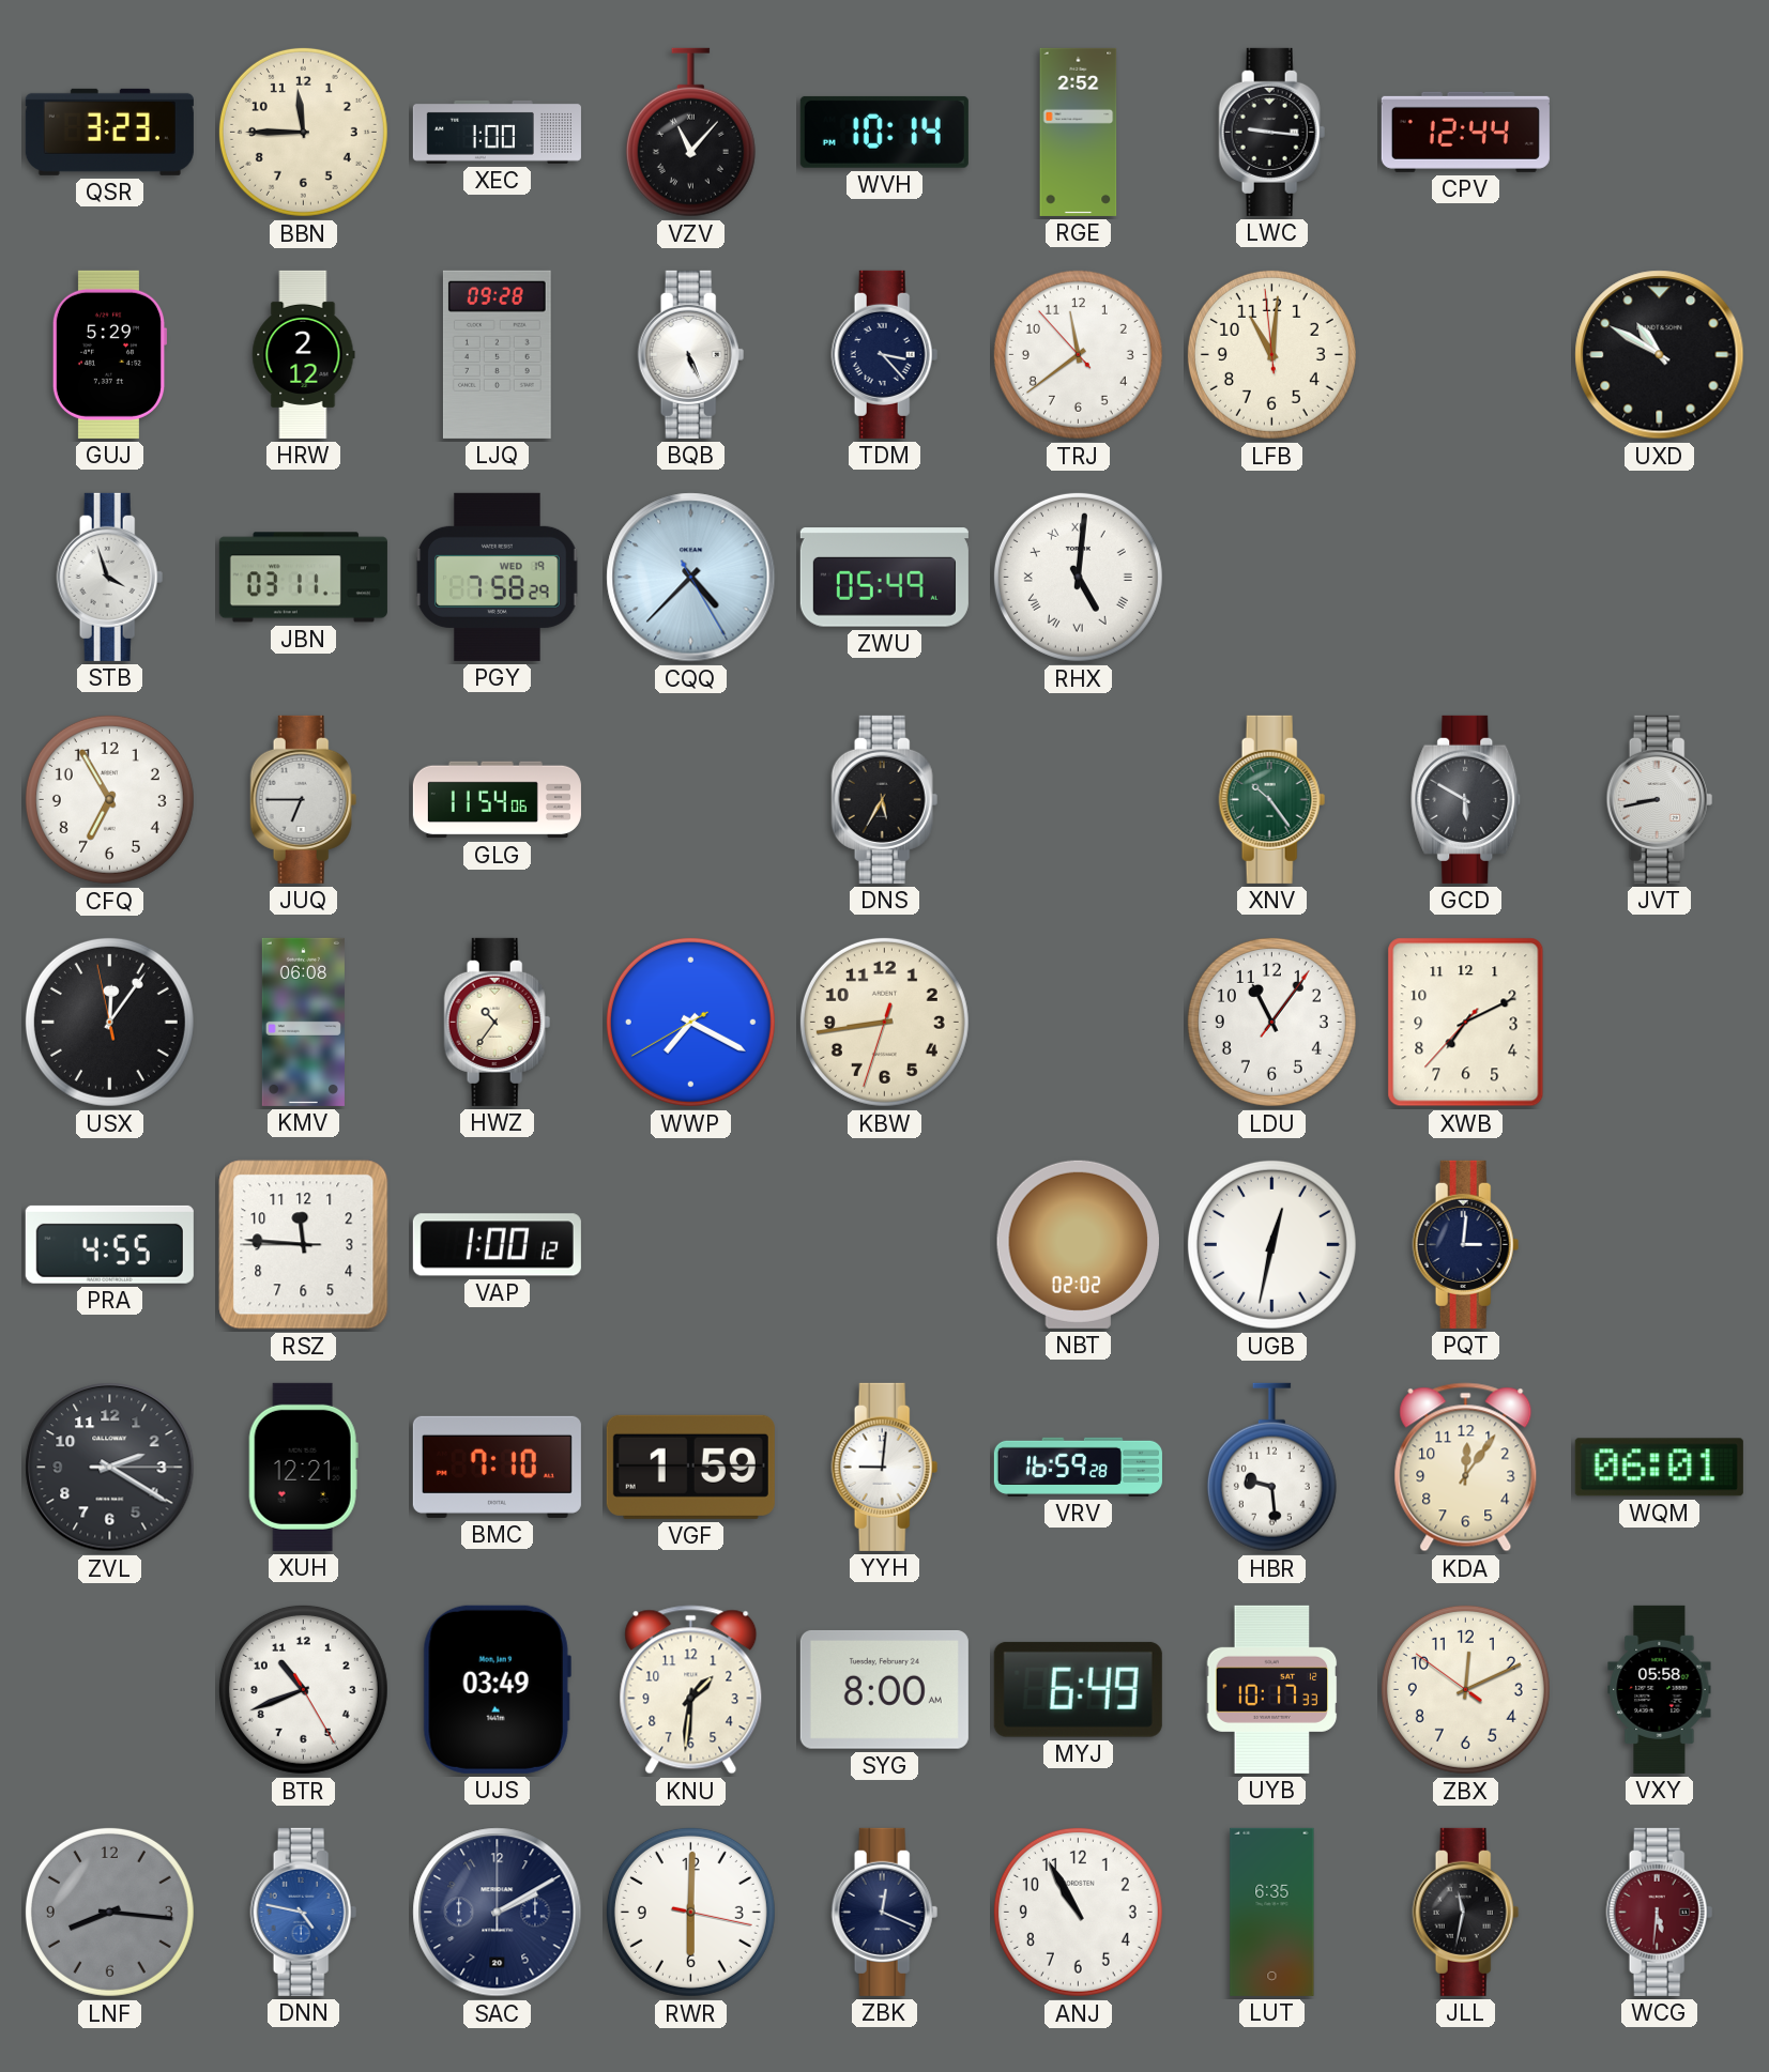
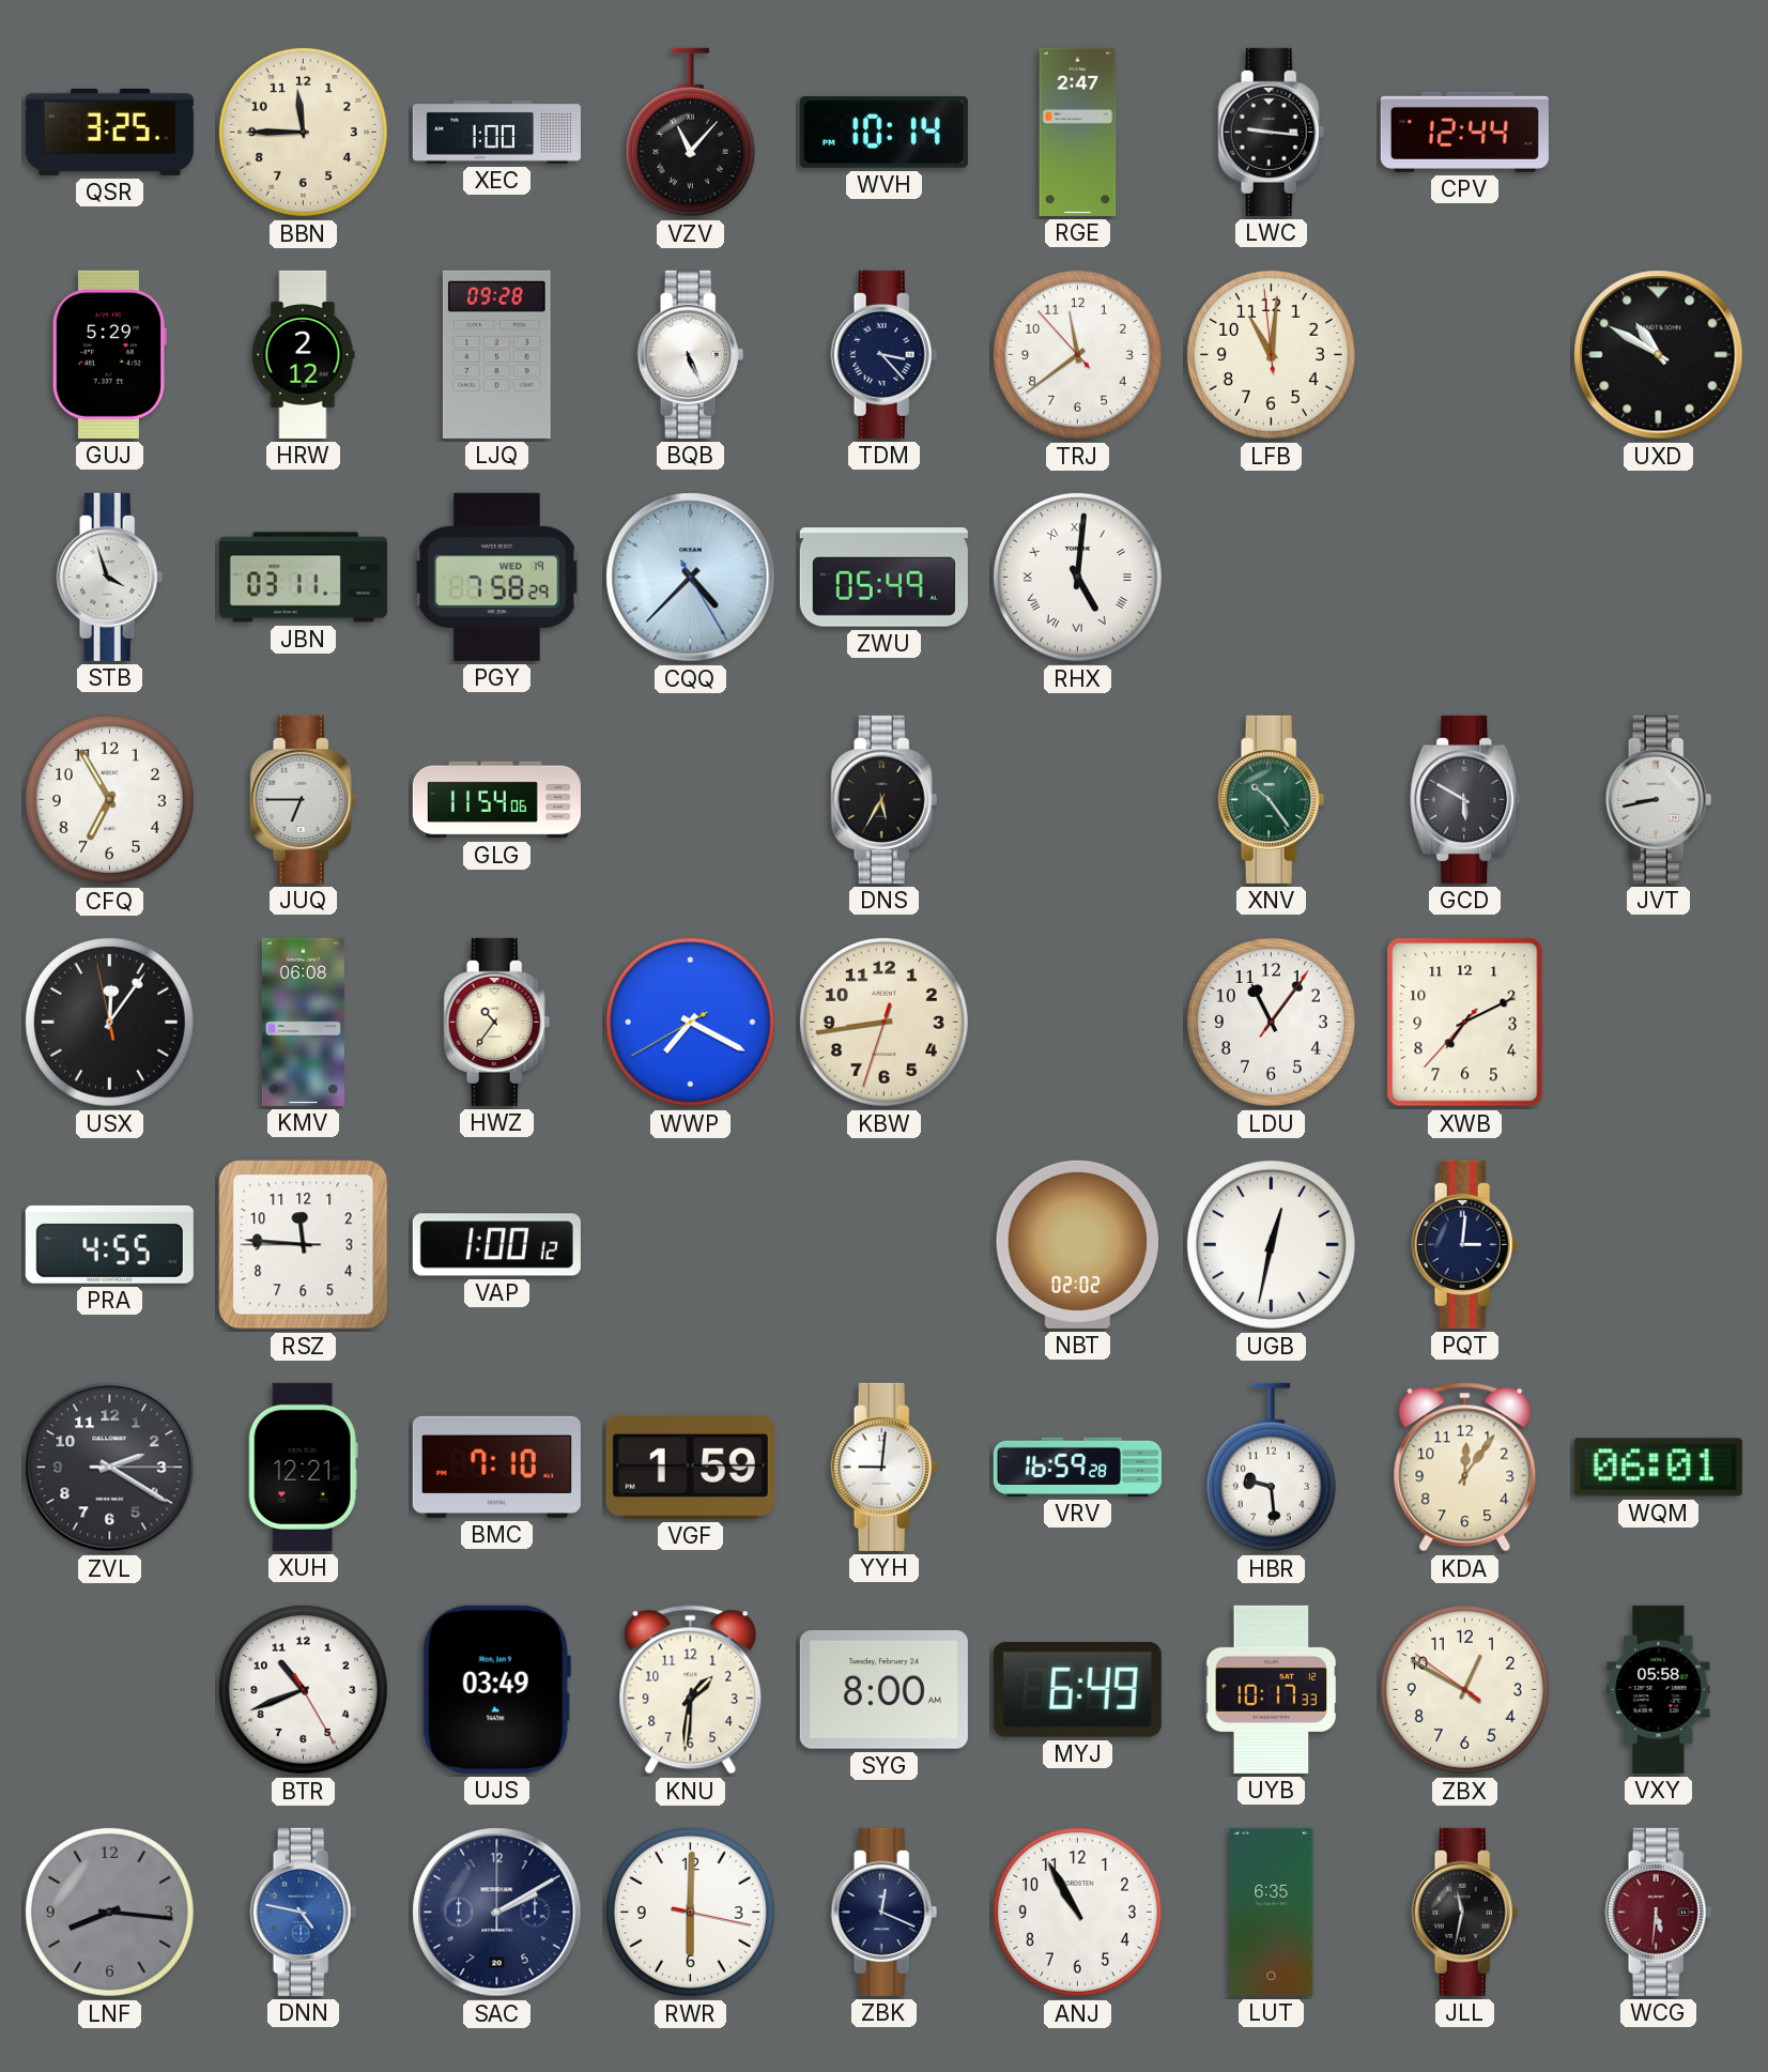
QSR: 3:23 -> 3:25 (109, 132)
RGE: 2:52 -> 2:47 (1078, 132)
ZBX: 12:10 -> 12:49 (1464, 1689)
